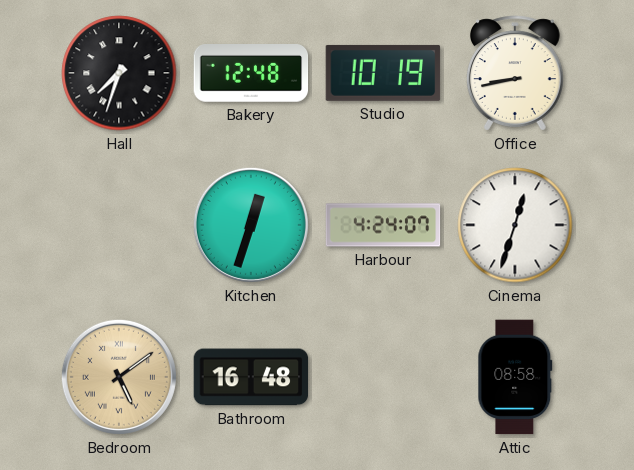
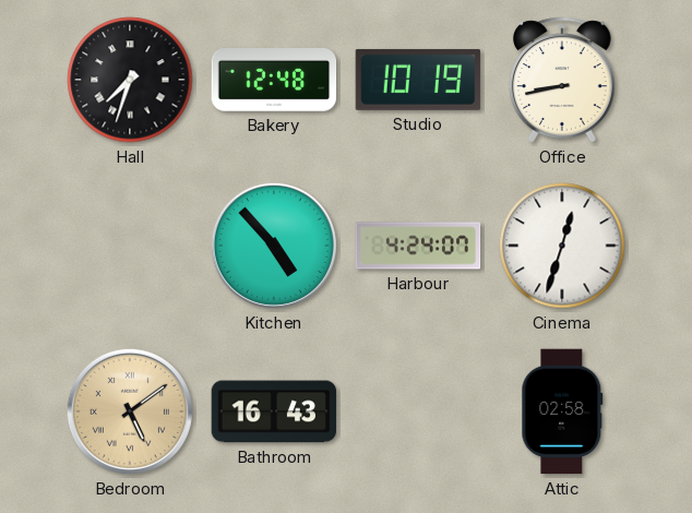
Kitchen: 12:33 -> 4:53 (274, 246)
Bathroom: 16:48 -> 16:43 (274, 411)
Attic: 08:58 -> 02:58 (562, 411)
